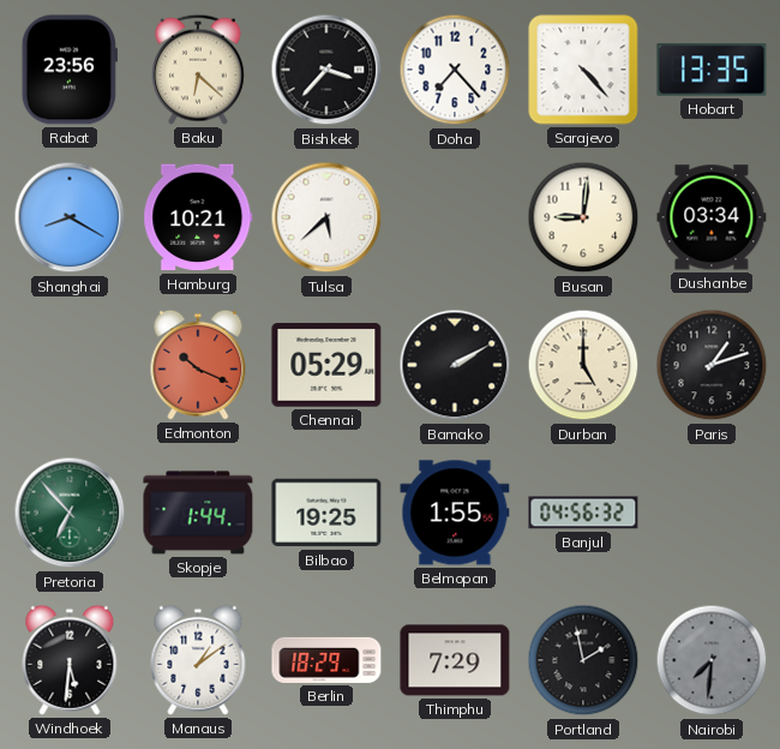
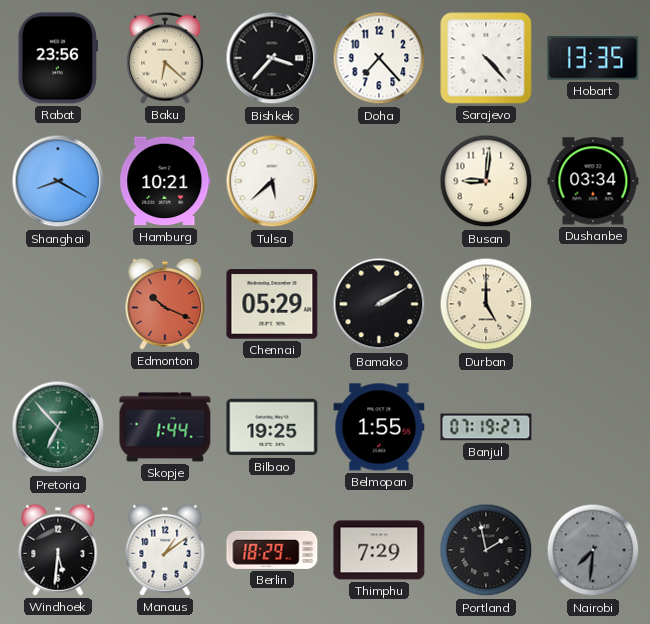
Paris: 1:12 -> none (712, 365)
Banjul: 04:56 -> 07:19 (486, 427)
